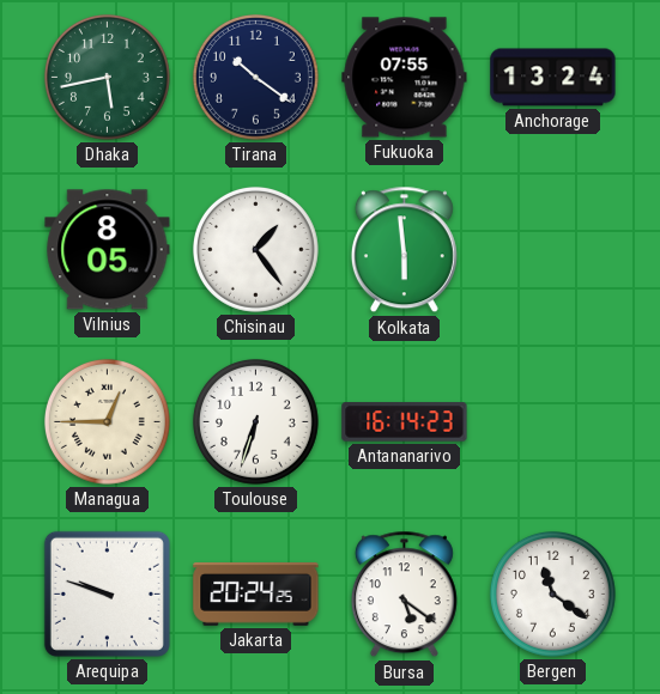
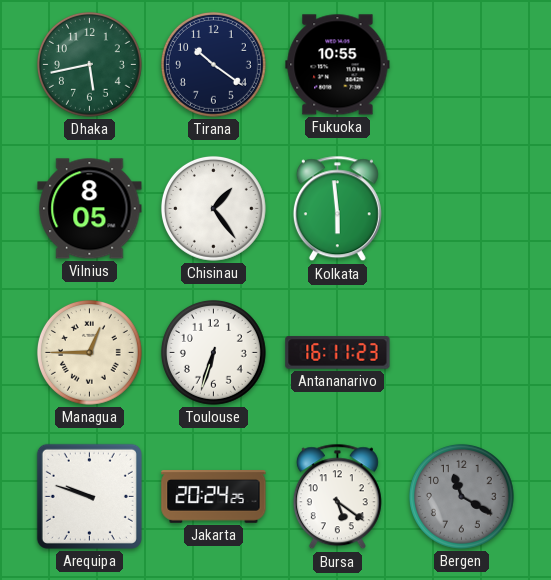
Fukuoka: 07:55 -> 10:55 (338, 65)
Anchorage: 13:24 -> none (553, 78)
Antananarivo: 16:14 -> 16:11 (338, 353)
Bergen: 11:21 -> 11:20 (461, 496)
Bergen dial: white -> grey (461, 496)
